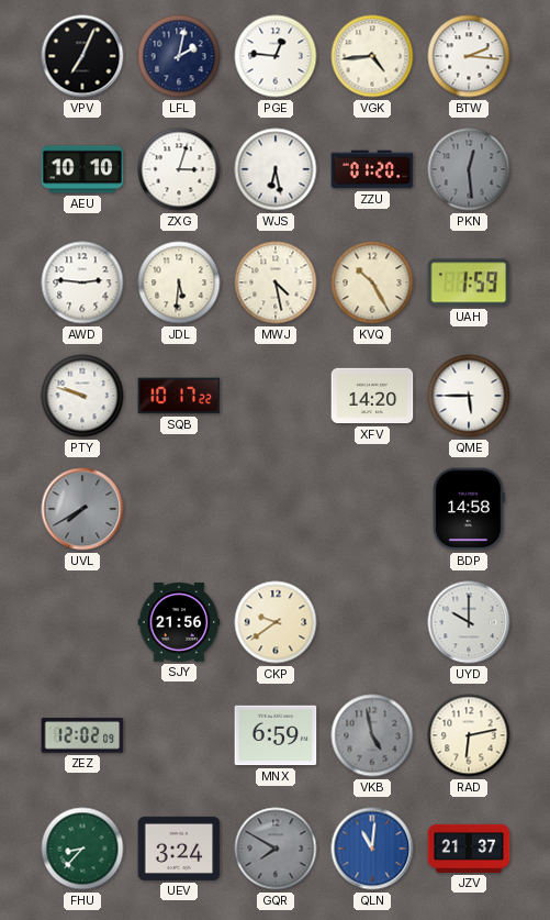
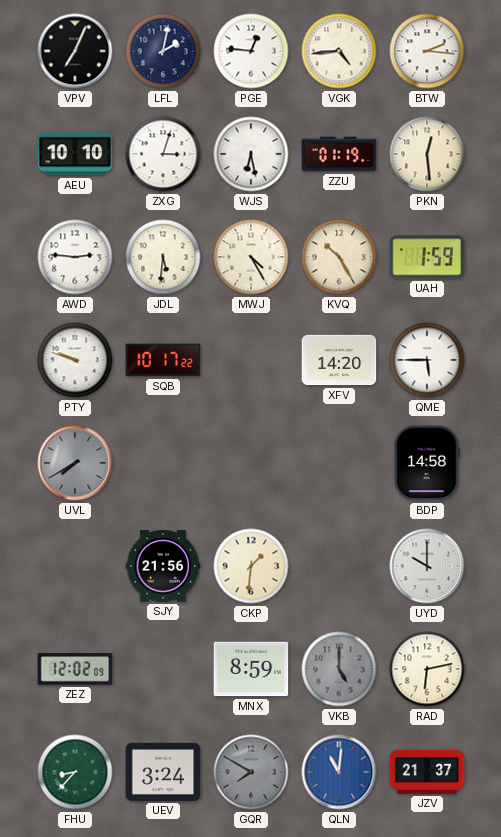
ZZU: 01:20 -> 01:19 (339, 154)
PKN dial: grey -> cream (427, 154)
MWJ: 4:28 -> 4:25 (251, 257)
CKP: 9:39 -> 1:31 (251, 566)
MNX: 6:59 -> 8:59 (251, 669)
VKB: 4:58 -> 5:00 (339, 669)
